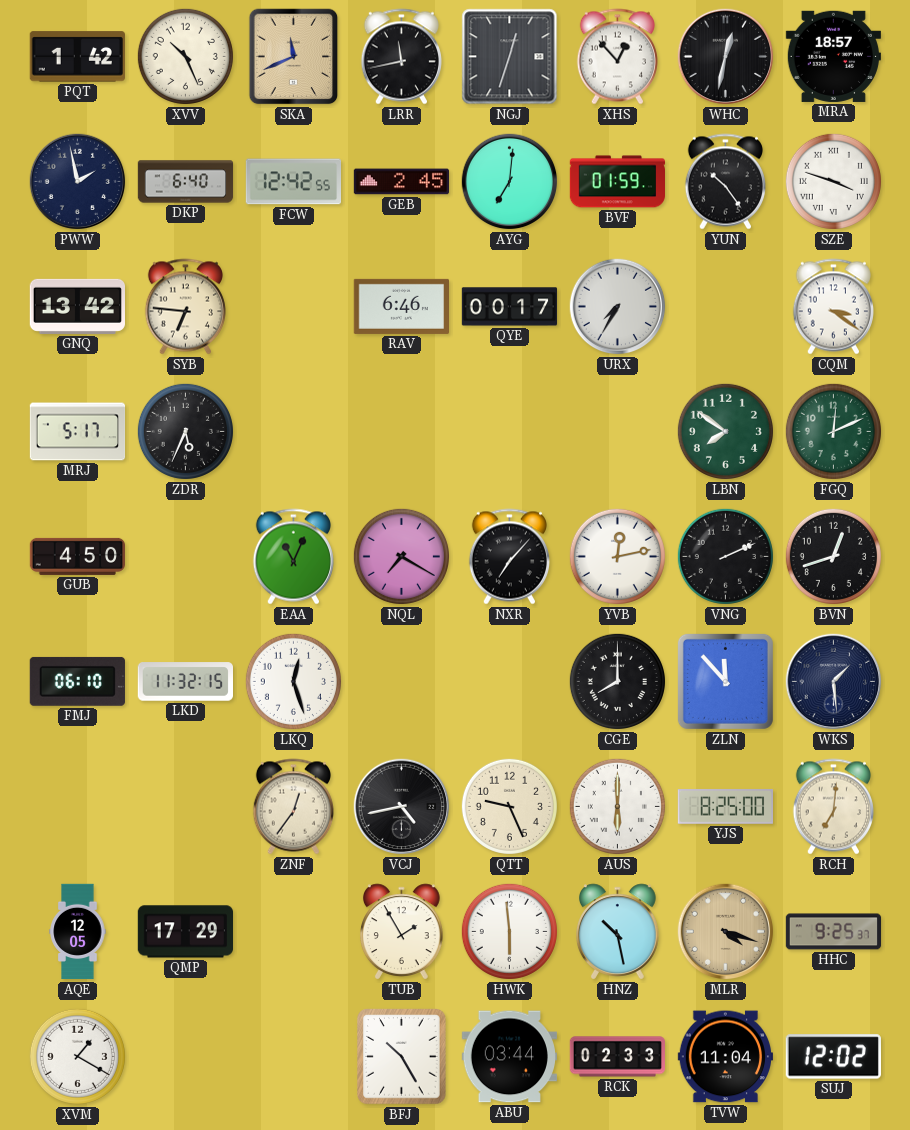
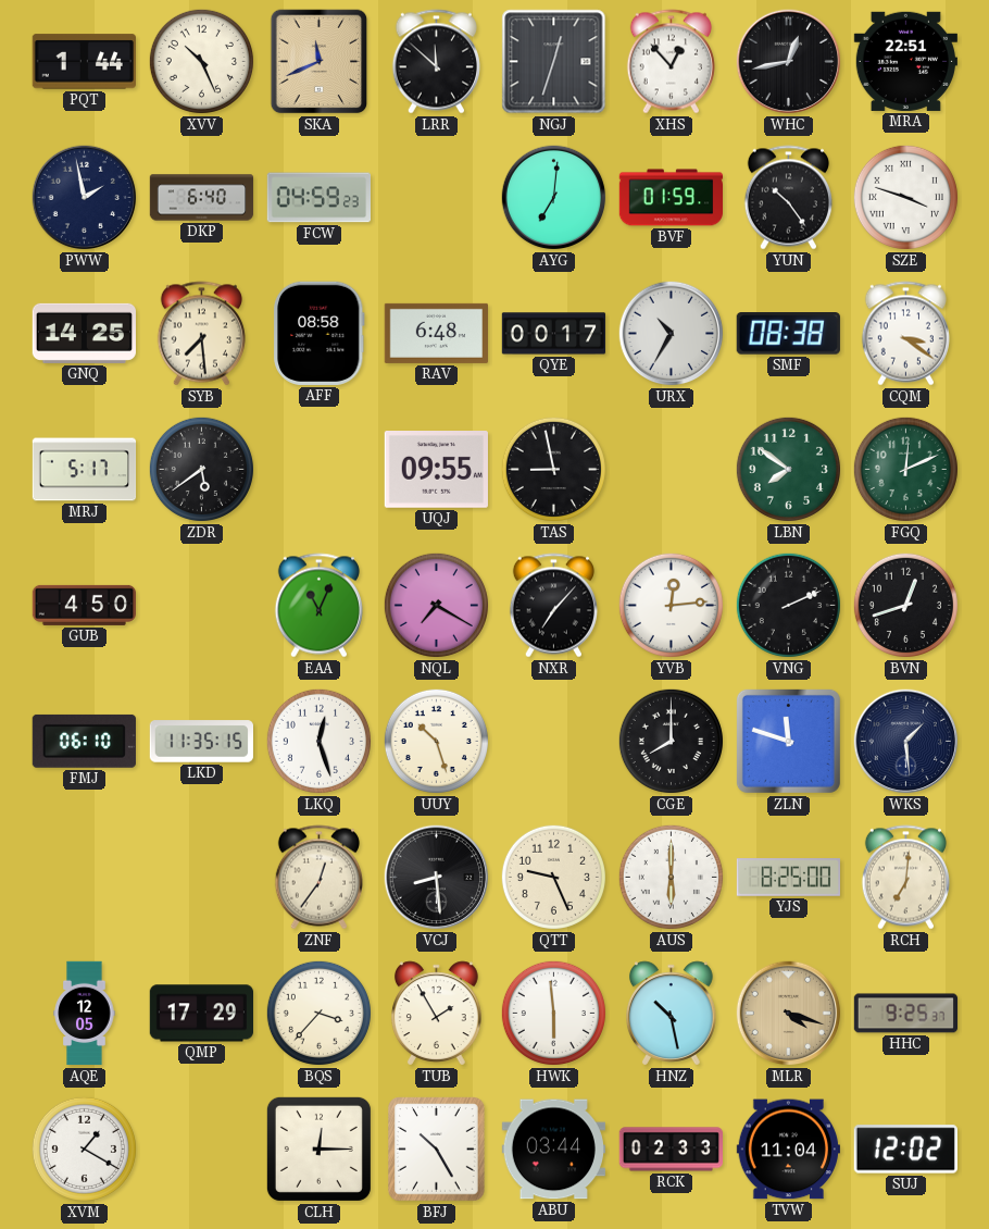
PQT: 1:42 -> 1:44 (84, 62)
LRR: 11:43 -> 11:52 (436, 62)
WHC: 12:32 -> 12:43 (789, 62)
MRA: 18:57 -> 22:51 (905, 61)
FCW: 12:42 -> 04:59 (318, 198)
GEB: 2:45 -> none (402, 182)
GNQ: 13:42 -> 14:25 (84, 333)
SYB: 6:46 -> 7:29 (201, 334)
AFF: none -> 08:58 (318, 333)
RAV: 6:46 -> 6:48 (436, 333)
URX: 7:35 -> 10:35 (672, 334)
SMF: none -> 08:38 (788, 334)
ZDR: 5:34 -> 5:39 (201, 469)
UQJ: none -> 09:55 (436, 470)
TAS: none -> 8:58 (553, 469)
YVB: 12:13 -> 12:14 (671, 605)
LKD: 11:32 -> 11:35 (201, 742)
UUY: none -> 10:27 (436, 741)
ZLN: 11:53 -> 11:48 (788, 741)
VCJ: 4:43 -> 8:29 (437, 878)
BQS: none -> 3:37 (318, 1013)
CLH: none -> 12:15 (318, 1149)
